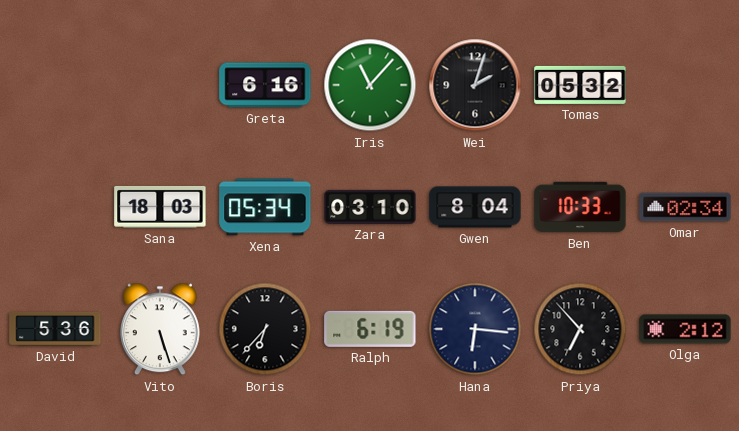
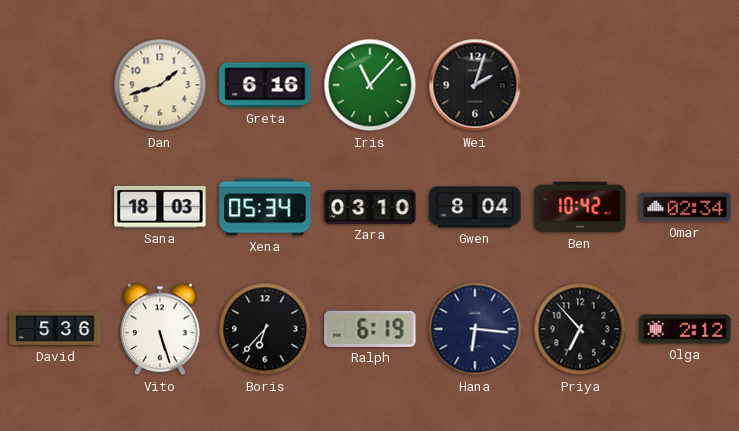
Dan: none -> 1:42 (160, 85)
Tomas: 05:32 -> none (580, 85)
Ben: 10:33 -> 10:42 (580, 207)
